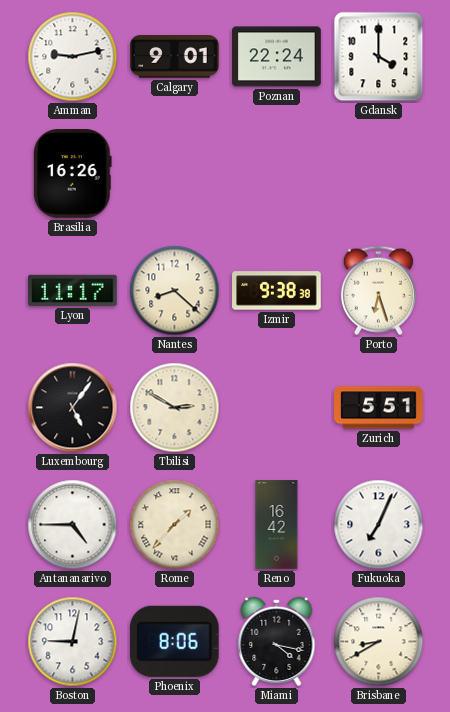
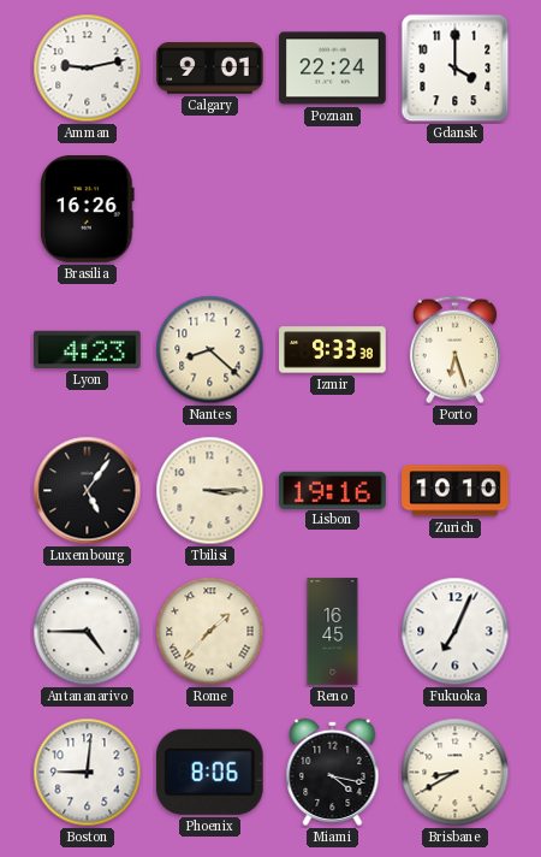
Lyon: 11:17 -> 4:23 (88, 349)
Izmir: 9:38 -> 9:33 (333, 350)
Tbilisi: 2:50 -> 3:15 (210, 491)
Lisbon: none -> 19:16 (333, 490)
Zurich: 5:51 -> 10:10 (456, 491)
Reno: 16:42 -> 16:45 (333, 632)
Boston: 9:02 -> 9:01 (88, 773)
